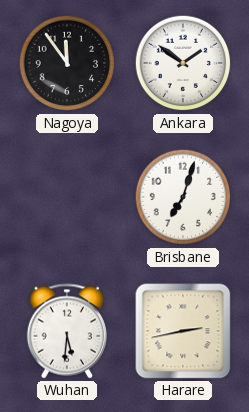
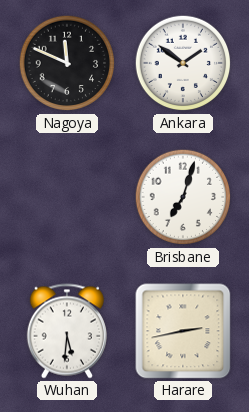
Nagoya: 11:54 -> 11:49 (67, 63)
